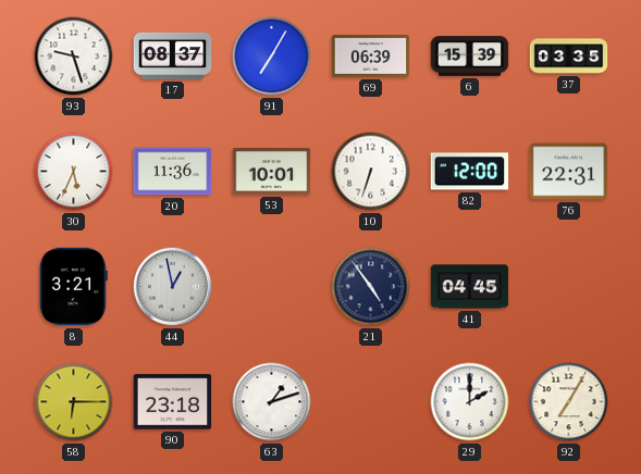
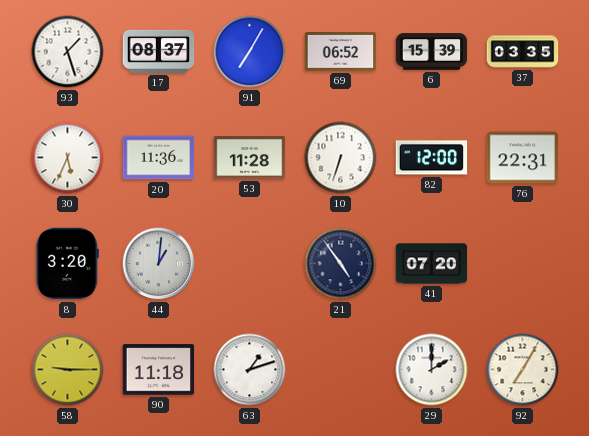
93: 9:27 -> 1:27 (68, 52)
69: 06:39 -> 06:52 (341, 52)
53: 10:01 -> 11:28 (250, 158)
8: 3:21 -> 3:20 (67, 264)
44: 12:58 -> 1:01 (159, 264)
41: 04:45 -> 07:20 (432, 264)
58: 6:15 -> 9:15 (68, 370)
90: 23:18 -> 11:18 (159, 370)
